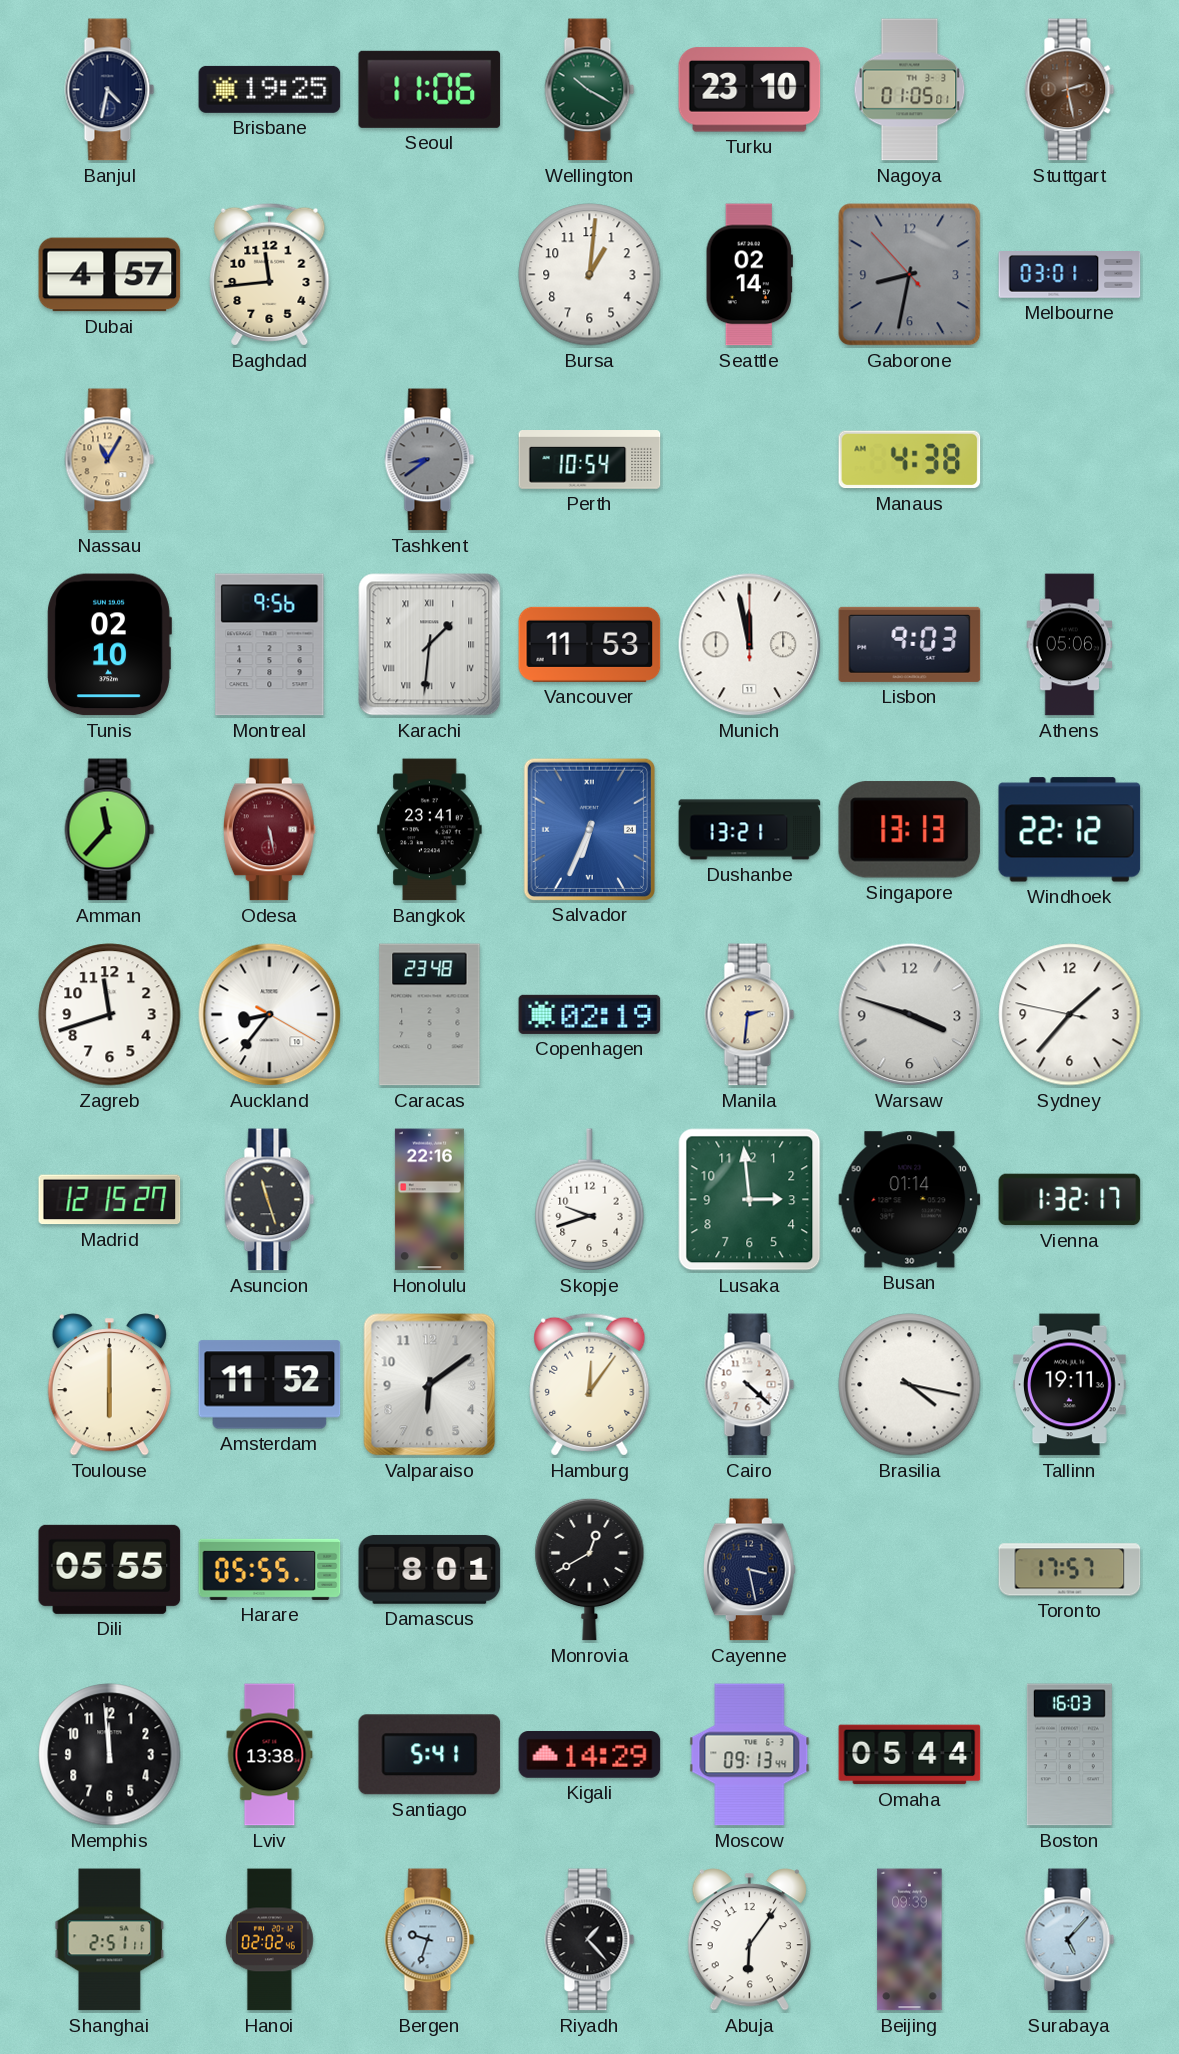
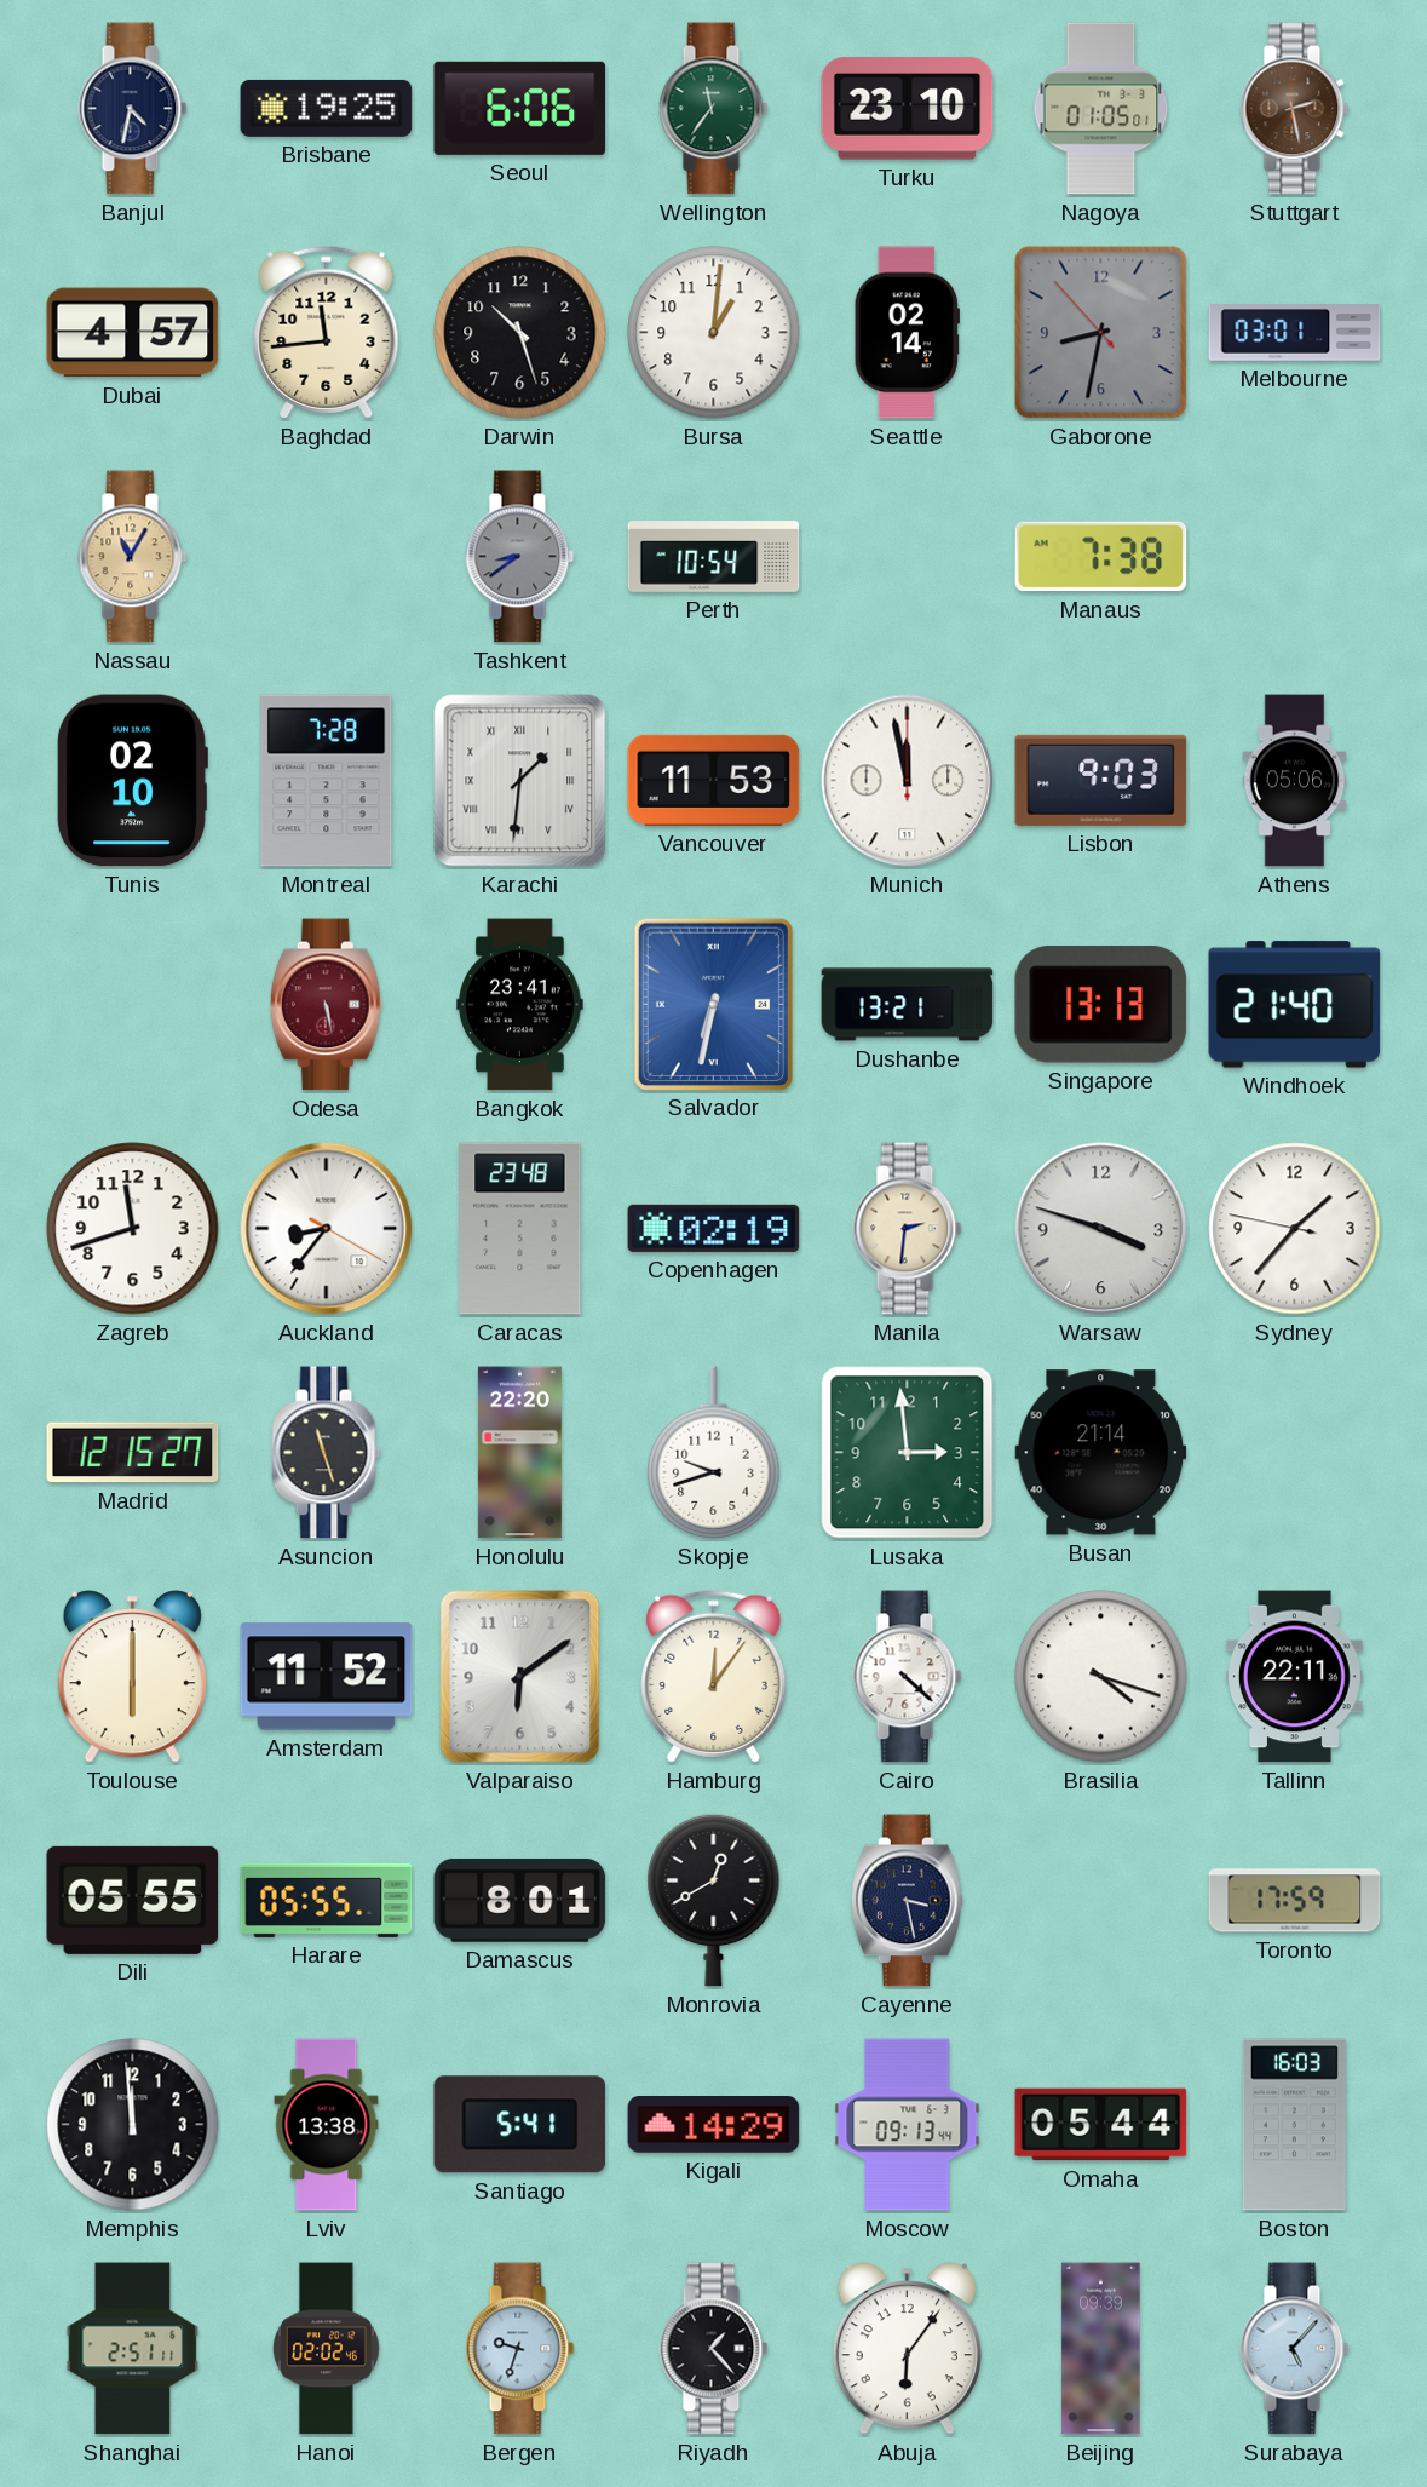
Seoul: 11:06 -> 6:06 (520, 108)
Wellington: 10:20 -> 11:36 (714, 109)
Darwin: none -> 10:27 (520, 333)
Manaus: 4:38 -> 7:38 (1101, 557)
Montreal: 9:56 -> 7:28 (327, 781)
Amman: 11:37 -> none (110, 830)
Salvador: 6:34 -> 6:32 (713, 1004)
Windhoek: 22:12 -> 21:40 (1295, 1005)
Honolulu: 22:16 -> 22:20 (519, 1453)
Busan: 01:14 -> 21:14 (1101, 1453)
Vienna: 1:32 -> none (1070, 1200)
Brasilia: 4:17 -> 4:18 (1101, 1677)
Tallinn: 19:11 -> 22:11 (1295, 1677)
Toronto: 17:57 -> 17:59 (1295, 1901)
